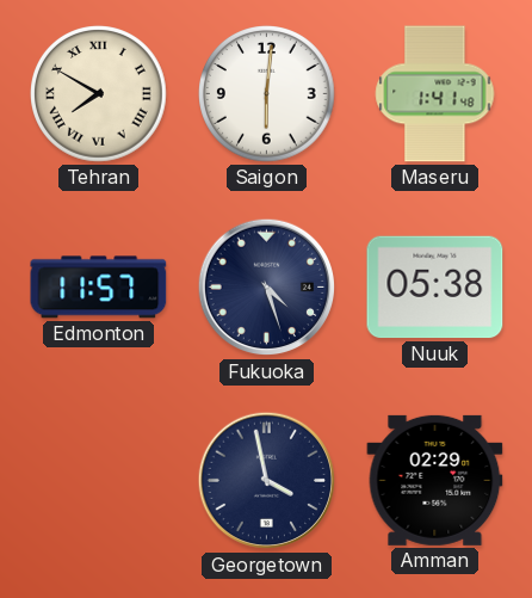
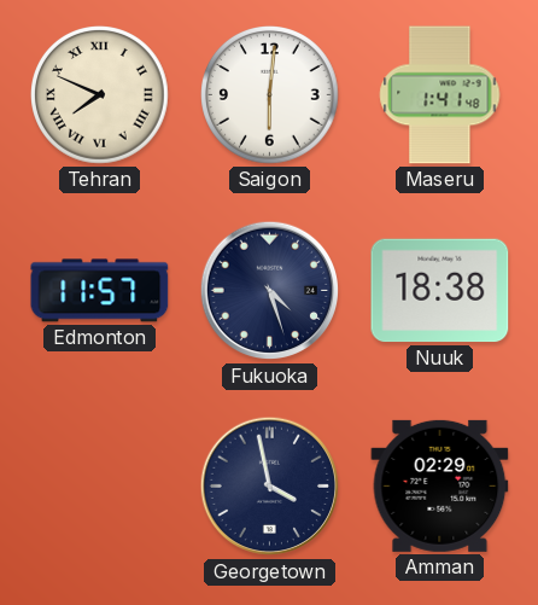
Tehran: 7:50 -> 7:49 (100, 95)
Nuuk: 05:38 -> 18:38 (440, 291)
